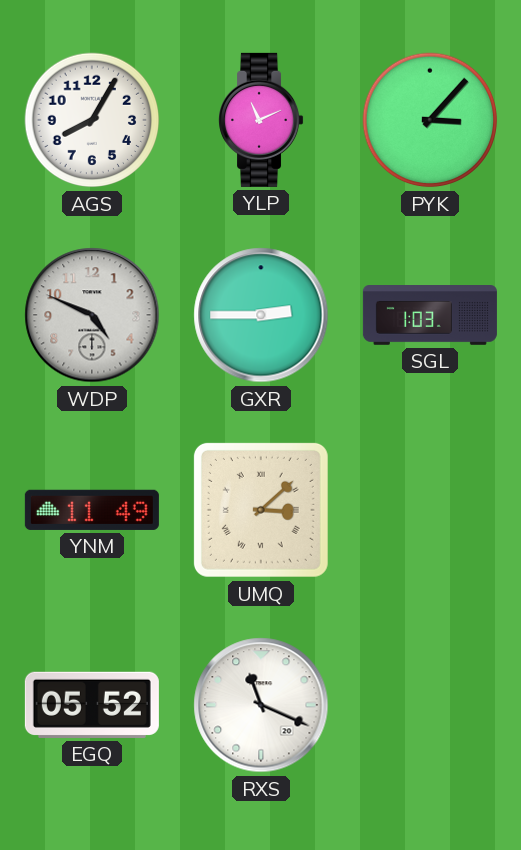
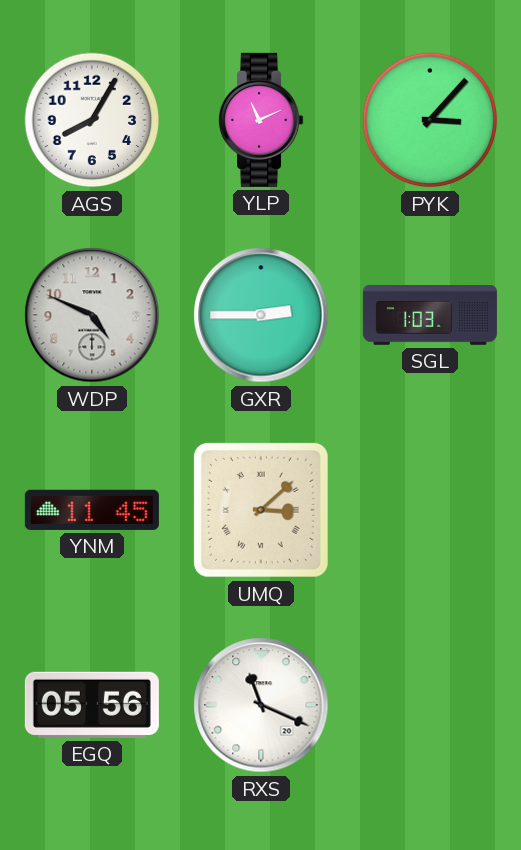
YNM: 11:49 -> 11:45 (92, 510)
EGQ: 05:52 -> 05:56 (92, 705)
